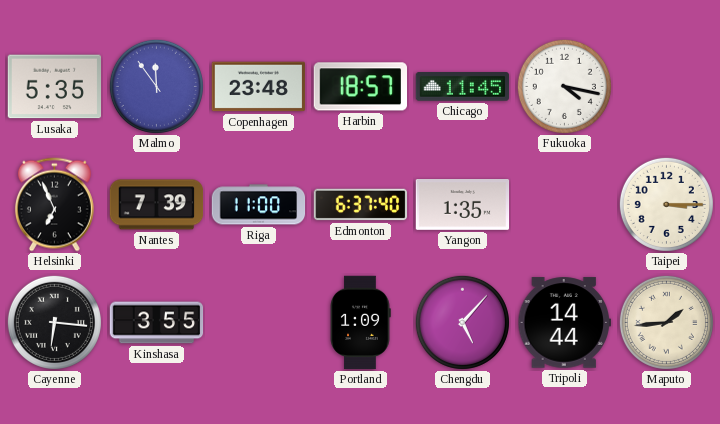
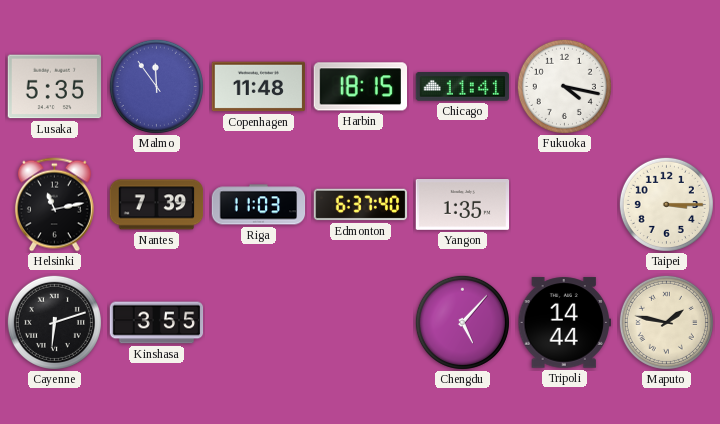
Copenhagen: 23:48 -> 11:48 (259, 87)
Harbin: 18:57 -> 18:15 (360, 87)
Chicago: 11:45 -> 11:41 (463, 87)
Helsinki: 6:56 -> 11:13 (54, 205)
Riga: 11:00 -> 11:03 (259, 205)
Cayenne: 6:16 -> 6:12 (54, 322)
Portland: 1:09 -> none (360, 323)
Maputo: 1:44 -> 1:47 (666, 322)
